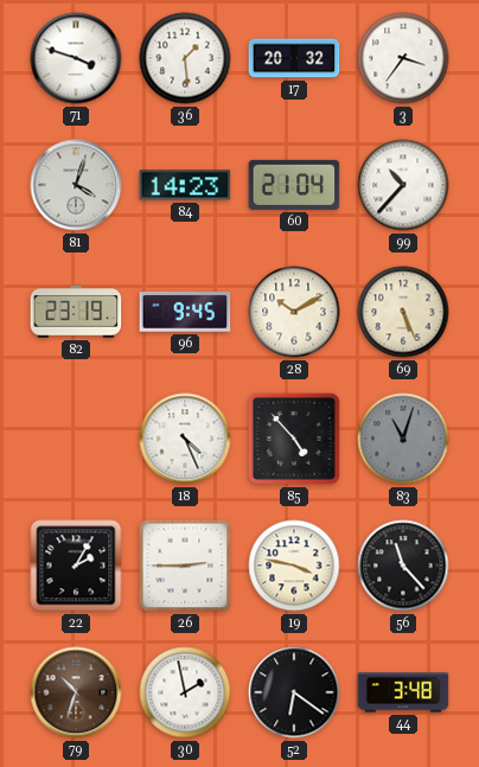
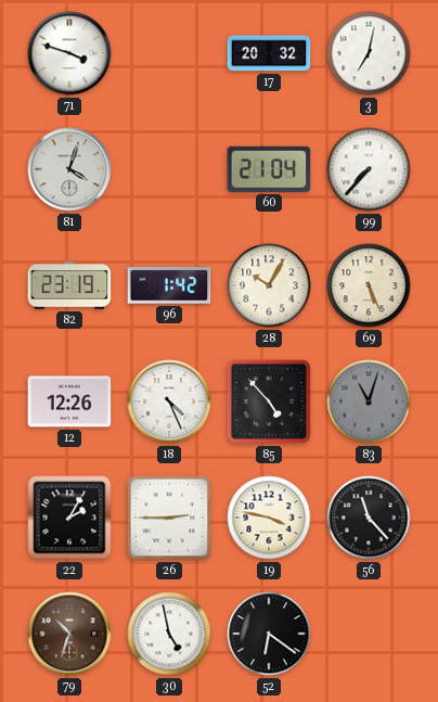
36: 1:29 -> none (185, 58)
3: 3:36 -> 7:02 (369, 53)
84: 14:23 -> none (185, 185)
99: 10:37 -> 7:37 (369, 169)
96: 9:45 -> 1:42 (169, 285)
28: 10:10 -> 10:05 (269, 285)
12: none -> 12:26 (69, 401)
30: 1:58 -> 4:58 (169, 634)
44: 3:48 -> none (403, 692)
